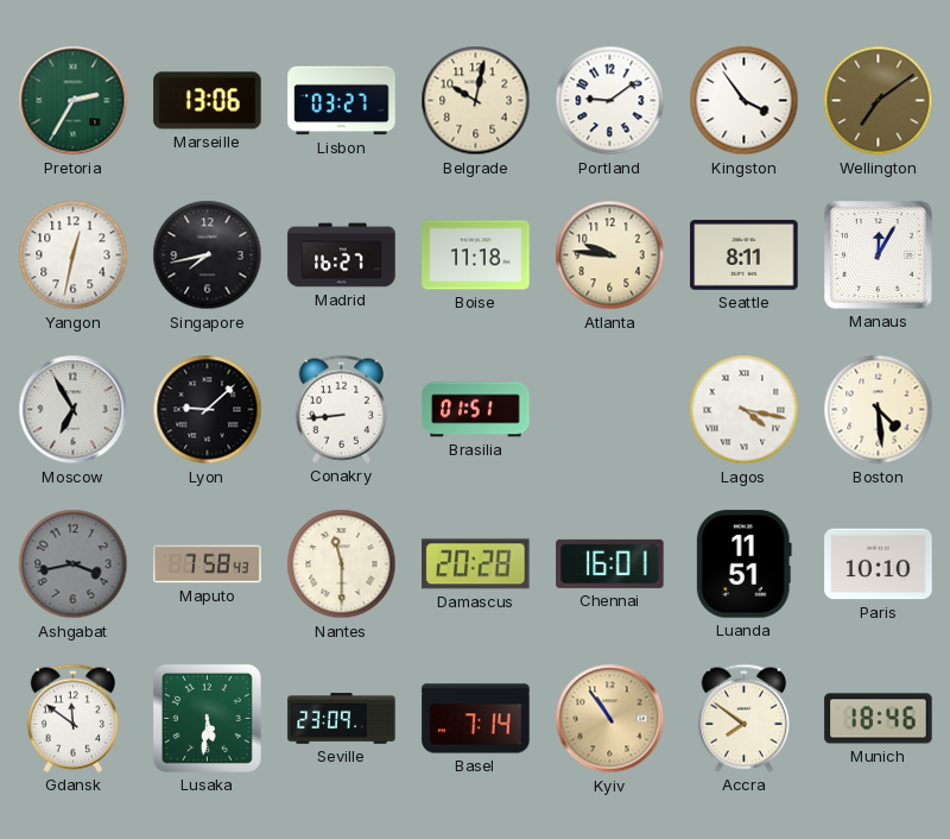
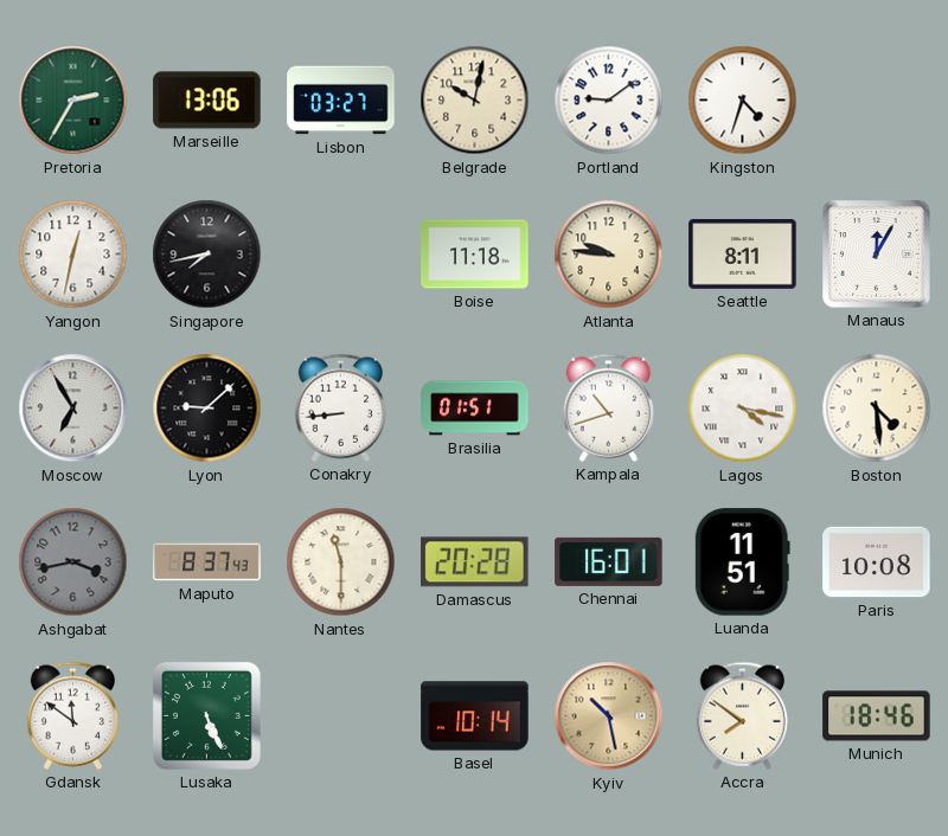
Kingston: 3:54 -> 4:33 (743, 101)
Wellington: 7:09 -> none (879, 101)
Madrid: 16:27 -> none (342, 256)
Kampala: none -> 10:42 (608, 407)
Maputo: 7:58 -> 8:37 (207, 562)
Paris: 10:10 -> 10:08 (877, 562)
Lusaka: 5:31 -> 5:26 (206, 715)
Seville: 23:09 -> none (342, 719)
Basel: 7:14 -> 10:14 (475, 716)
Kyiv: 10:54 -> 10:28 (609, 716)
